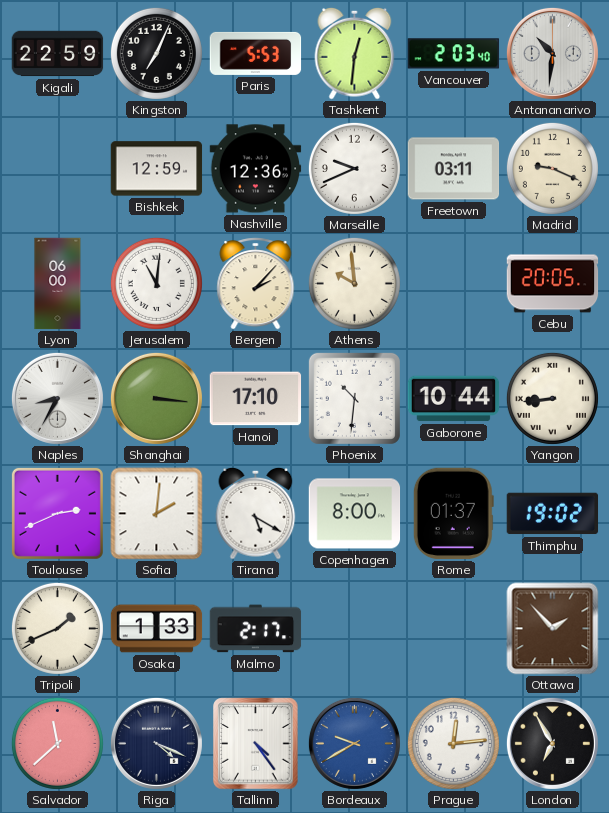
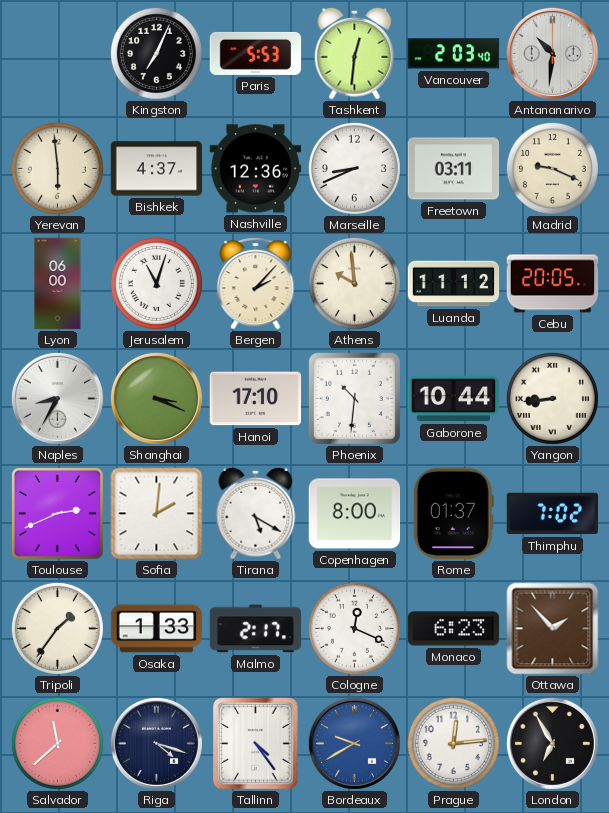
Kigali: 22:59 -> none (58, 54)
Yerevan: none -> 5:59 (57, 168)
Bishkek: 12:59 -> 4:37 (157, 169)
Marseille: 9:41 -> 8:41 (354, 168)
Jerusalem: 11:01 -> 11:03 (156, 283)
Luanda: none -> 11:12 (454, 284)
Shanghai: 3:16 -> 3:19 (156, 398)
Thimphu: 19:02 -> 7:02 (553, 514)
Tripoli: 1:41 -> 1:36 (57, 628)
Cologne: none -> 12:19 (354, 628)
Monaco: none -> 6:23 (454, 629)
Riga: 4:19 -> 4:18 (156, 743)
